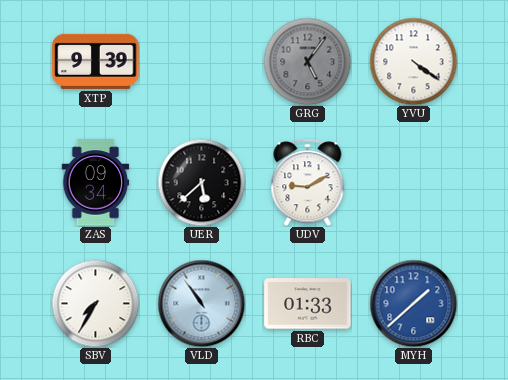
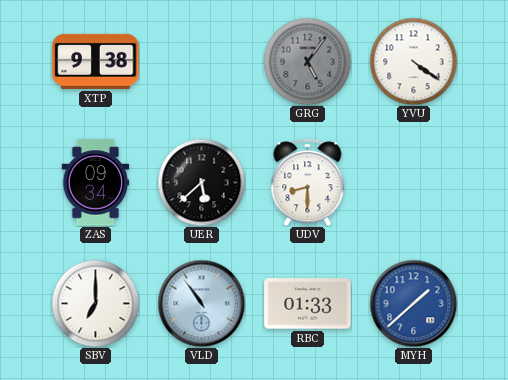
XTP: 9:39 -> 9:38 (96, 61)
UDV: 9:10 -> 8:30 (308, 182)
SBV: 7:35 -> 7:00 (95, 303)
